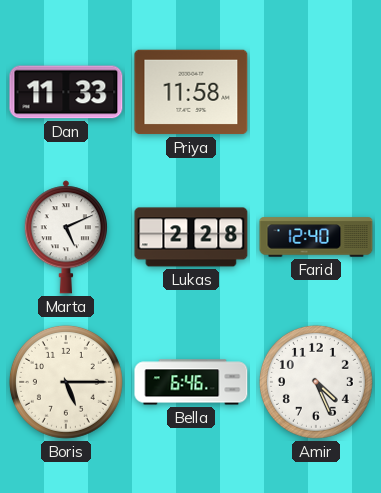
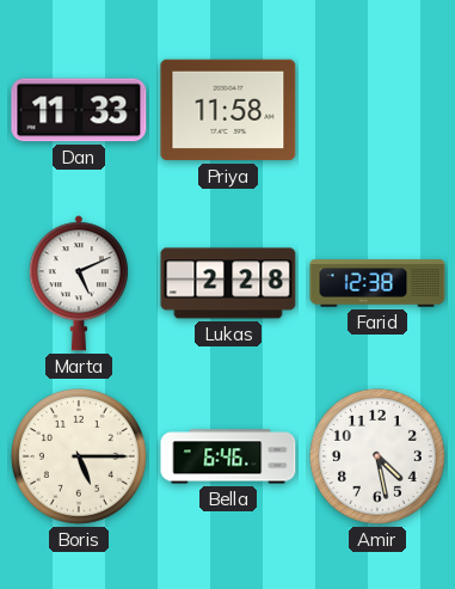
Farid: 12:40 -> 12:38 (377, 283)
Amir: 4:26 -> 4:28 (377, 456)
